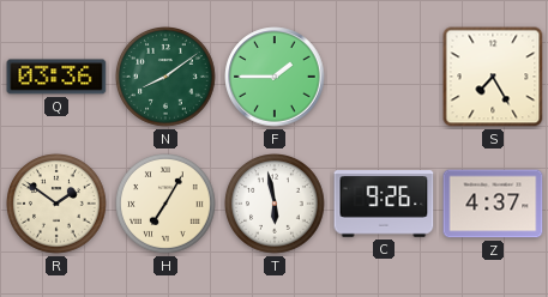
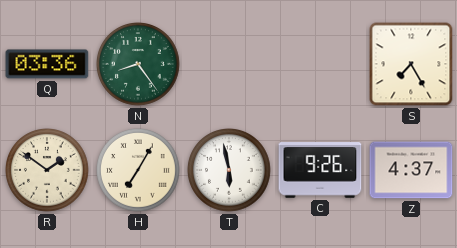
N: 8:09 -> 8:24 (139, 65)
F: 1:45 -> none (275, 77)
